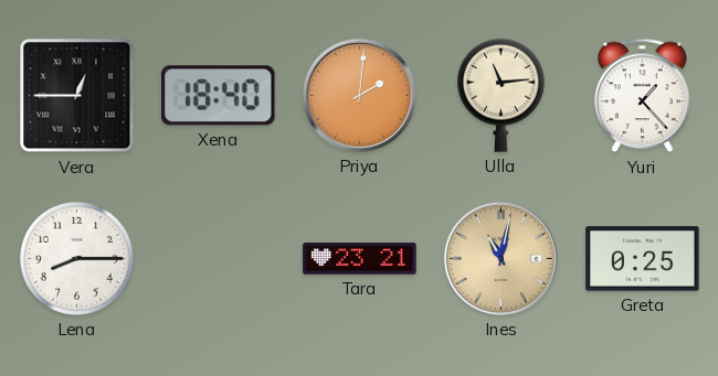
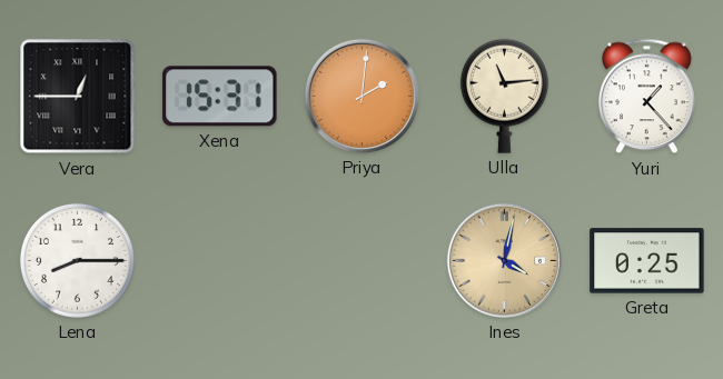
Xena: 18:40 -> 15:31 (220, 97)
Tara: 23:21 -> none (360, 259)
Ines: 11:02 -> 4:02 (504, 260)
